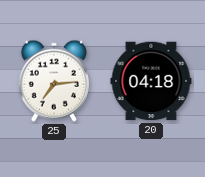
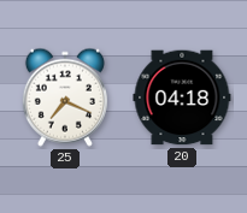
25: 7:14 -> 7:19 (65, 97)
